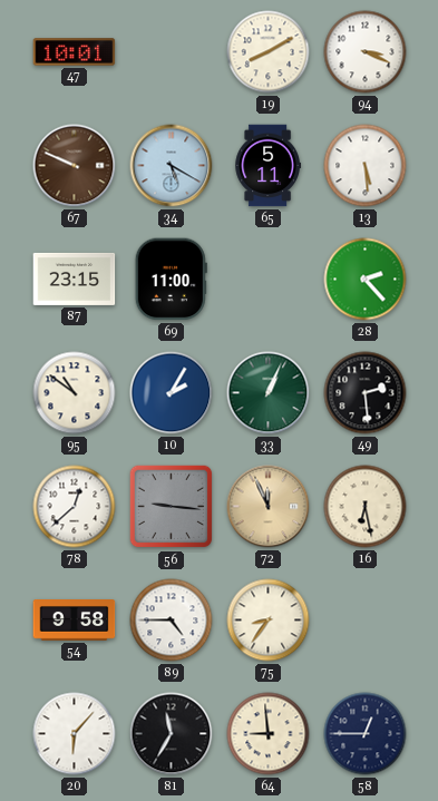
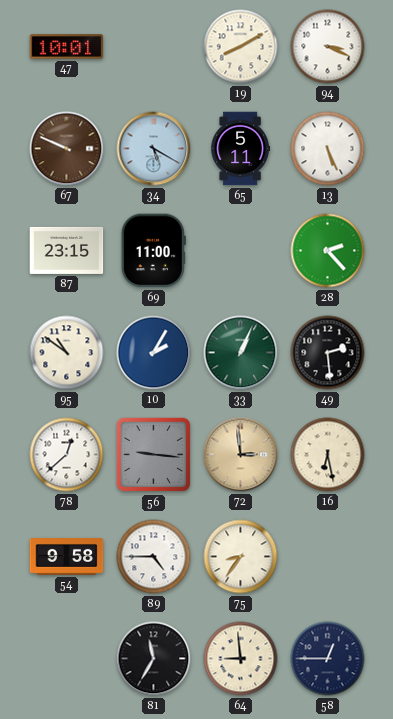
13: 5:29 -> 5:26 (328, 149)
72: 11:56 -> 2:59 (241, 455)
20: 6:07 -> none (75, 734)
